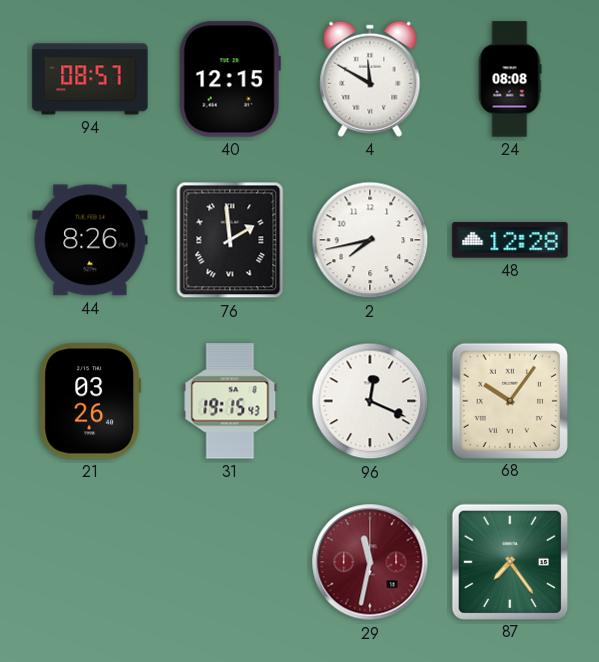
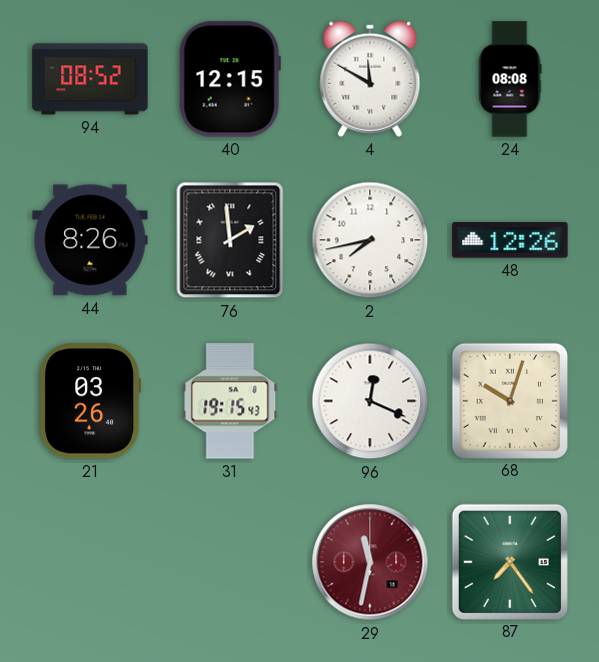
94: 08:57 -> 08:52 (90, 79)
48: 12:28 -> 12:26 (510, 240)
68: 10:06 -> 10:03 (509, 400)
